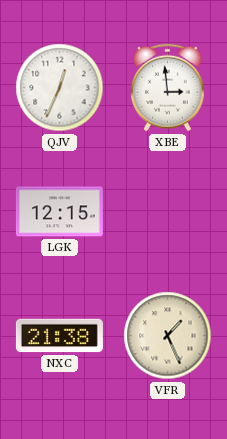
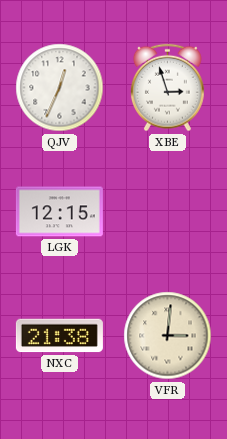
XBE: 2:59 -> 2:57 (167, 88)
VFR: 1:26 -> 3:01 (168, 336)
